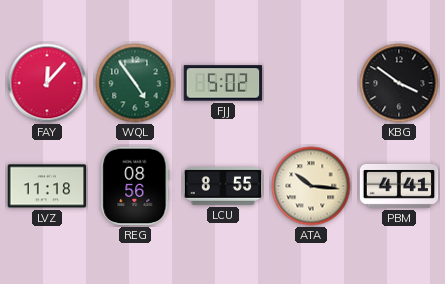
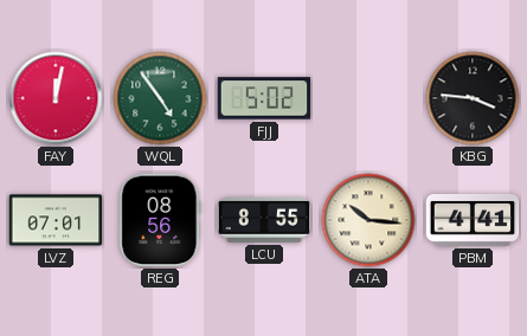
FAY: 12:07 -> 12:02 (56, 98)
KBG: 3:51 -> 3:46 (473, 98)
LVZ: 11:18 -> 07:01 (56, 220)
